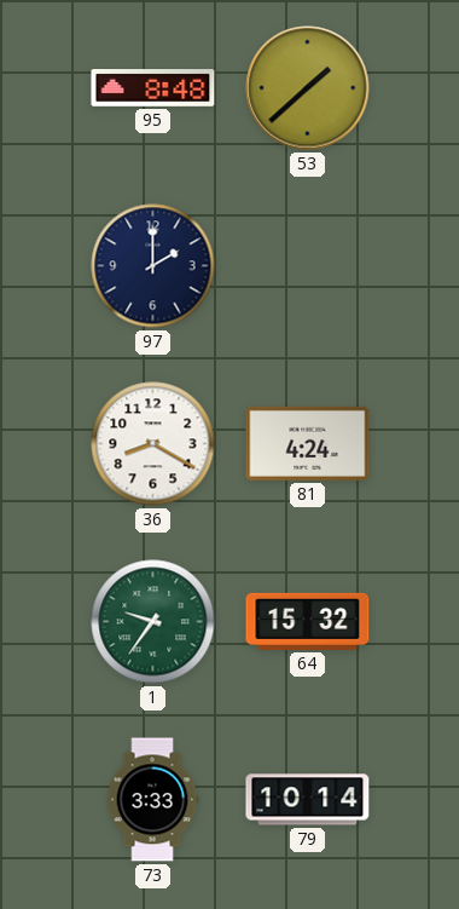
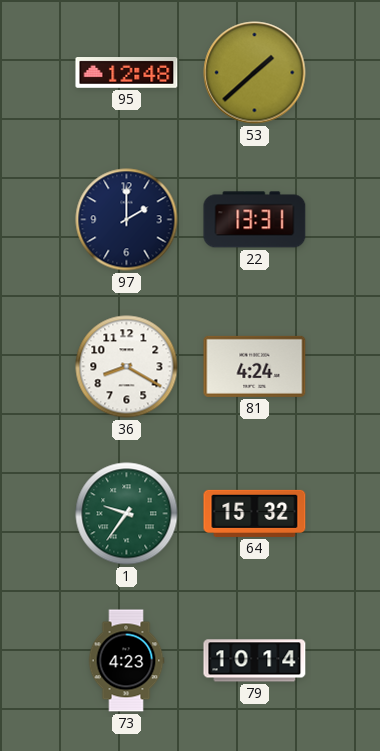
95: 8:48 -> 12:48 (127, 73)
22: none -> 13:31 (255, 220)
73: 3:33 -> 4:23 (126, 661)
